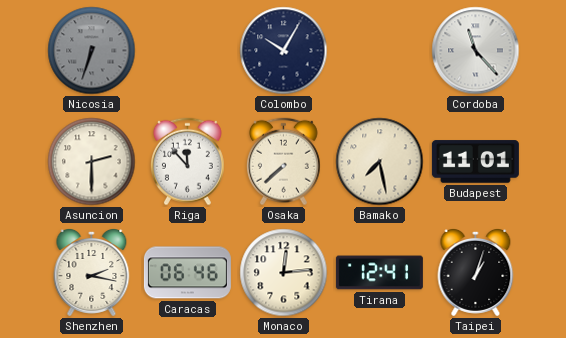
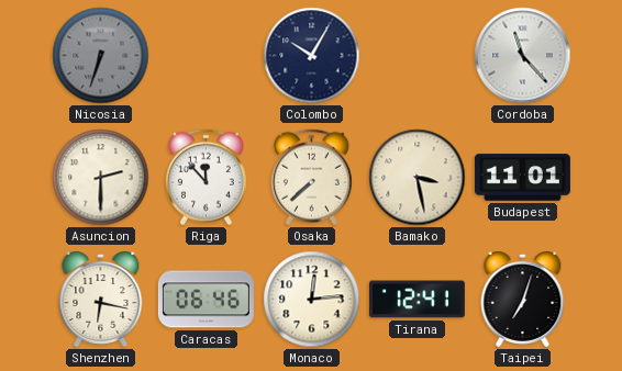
Bamako: 7:28 -> 3:28 (418, 178)
Shenzhen: 2:17 -> 6:17 (101, 300)
Taipei: 1:03 -> 7:03 (523, 300)
